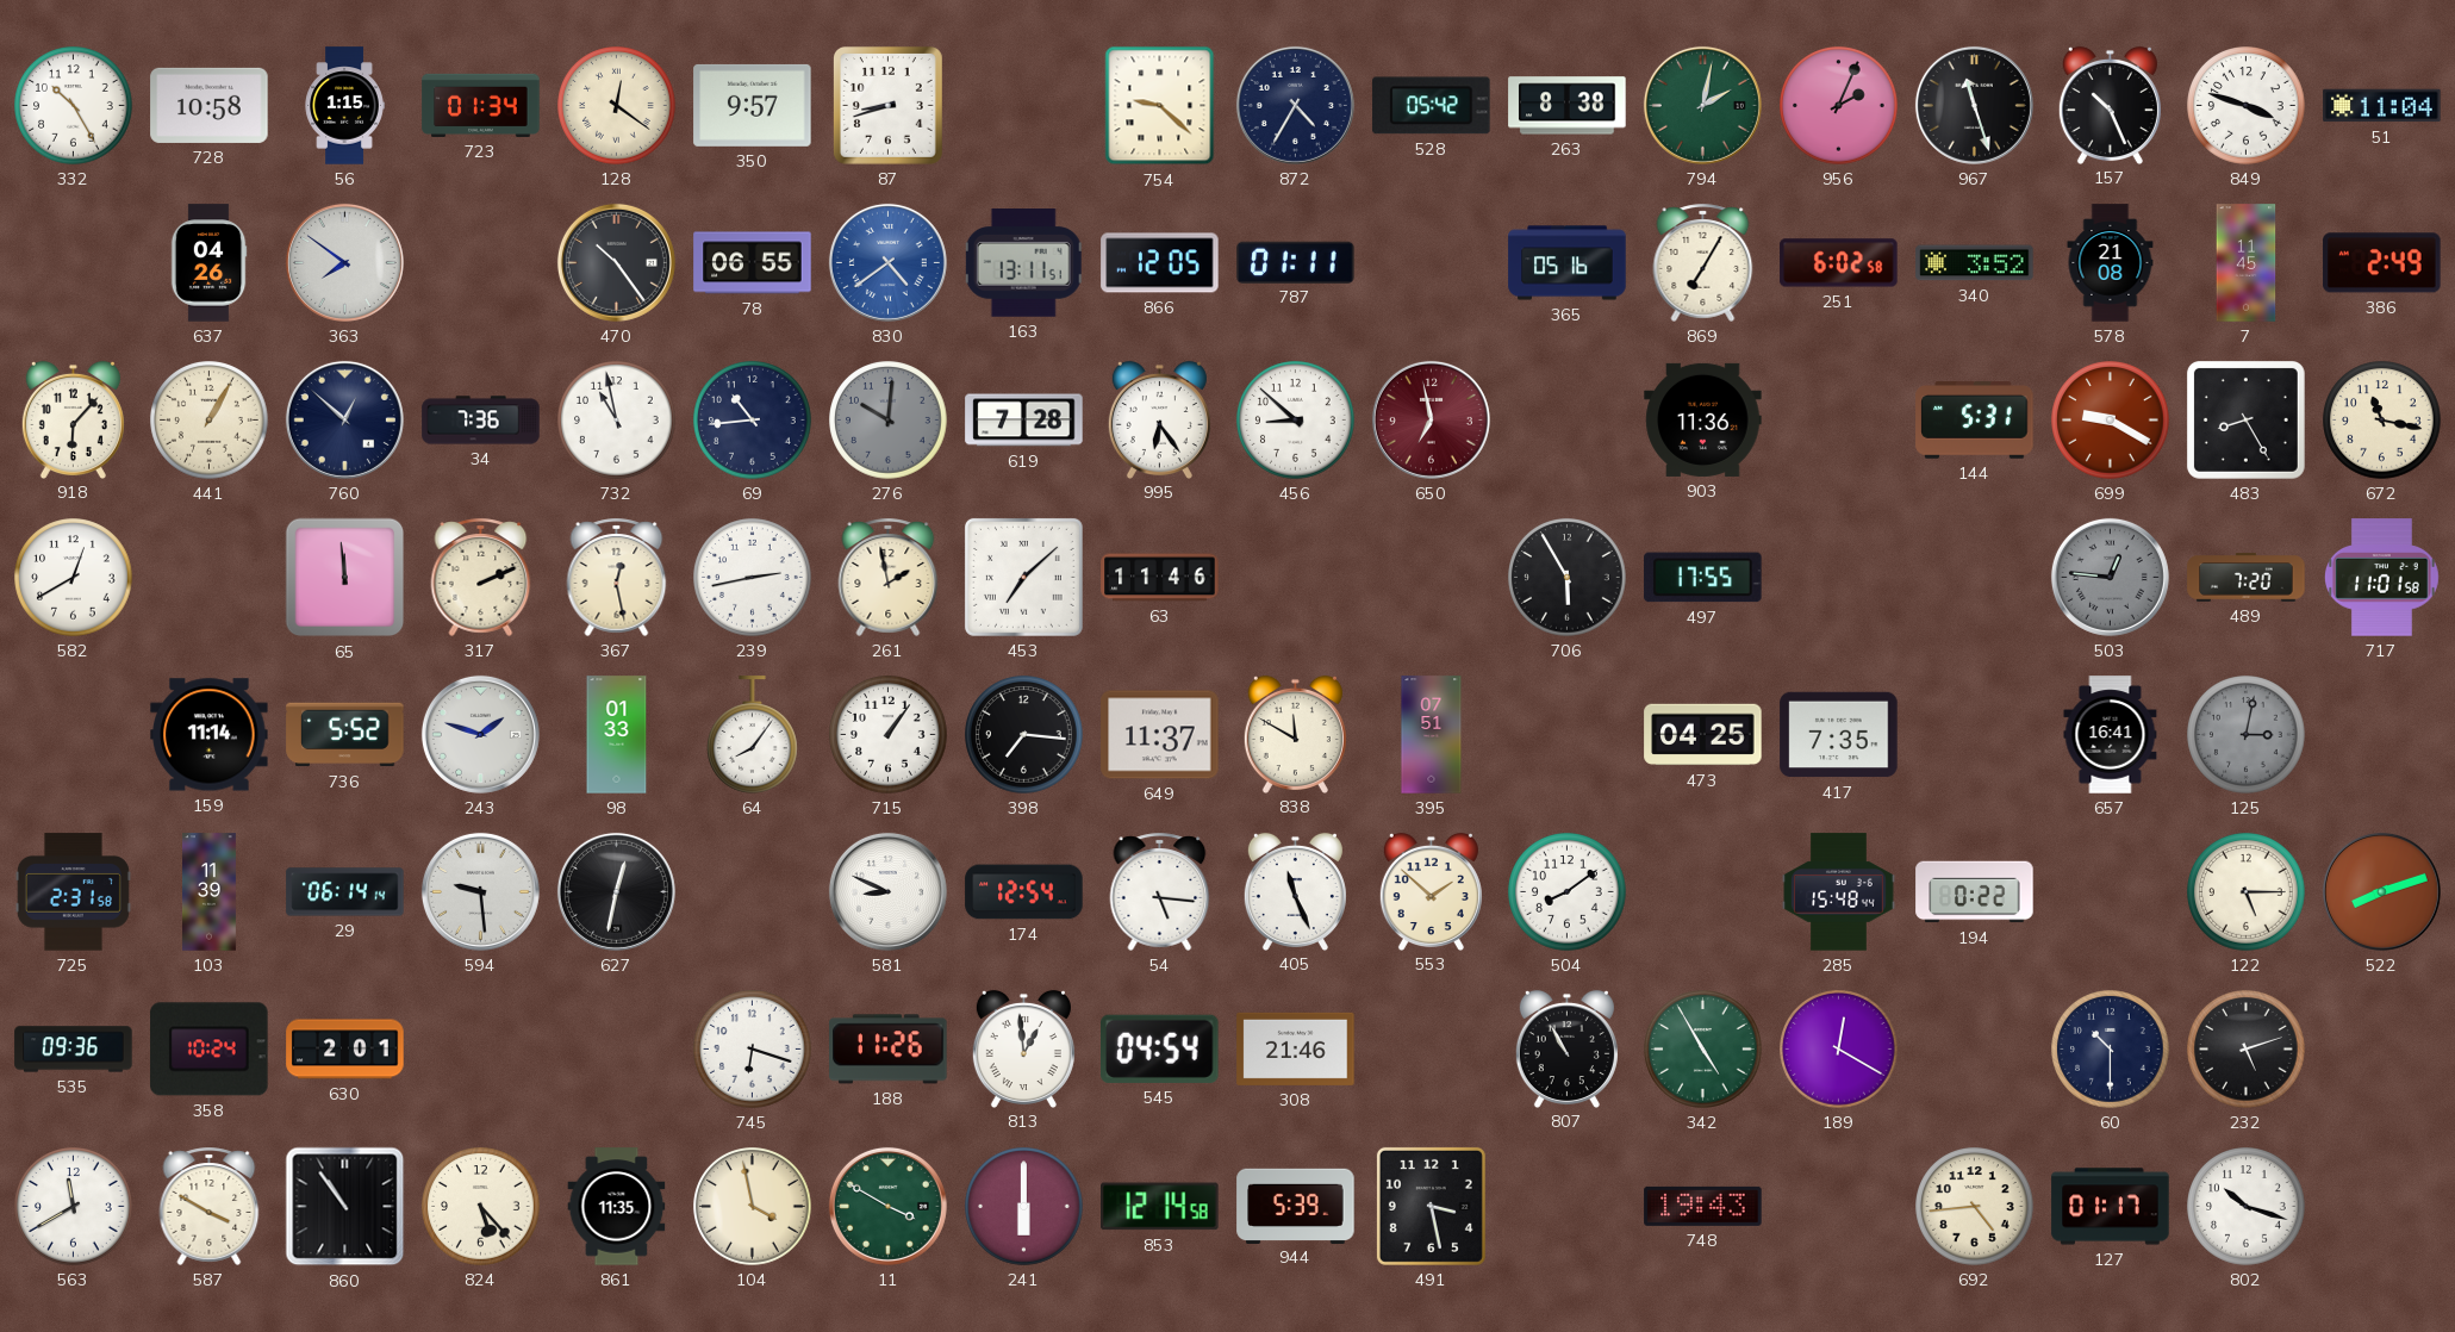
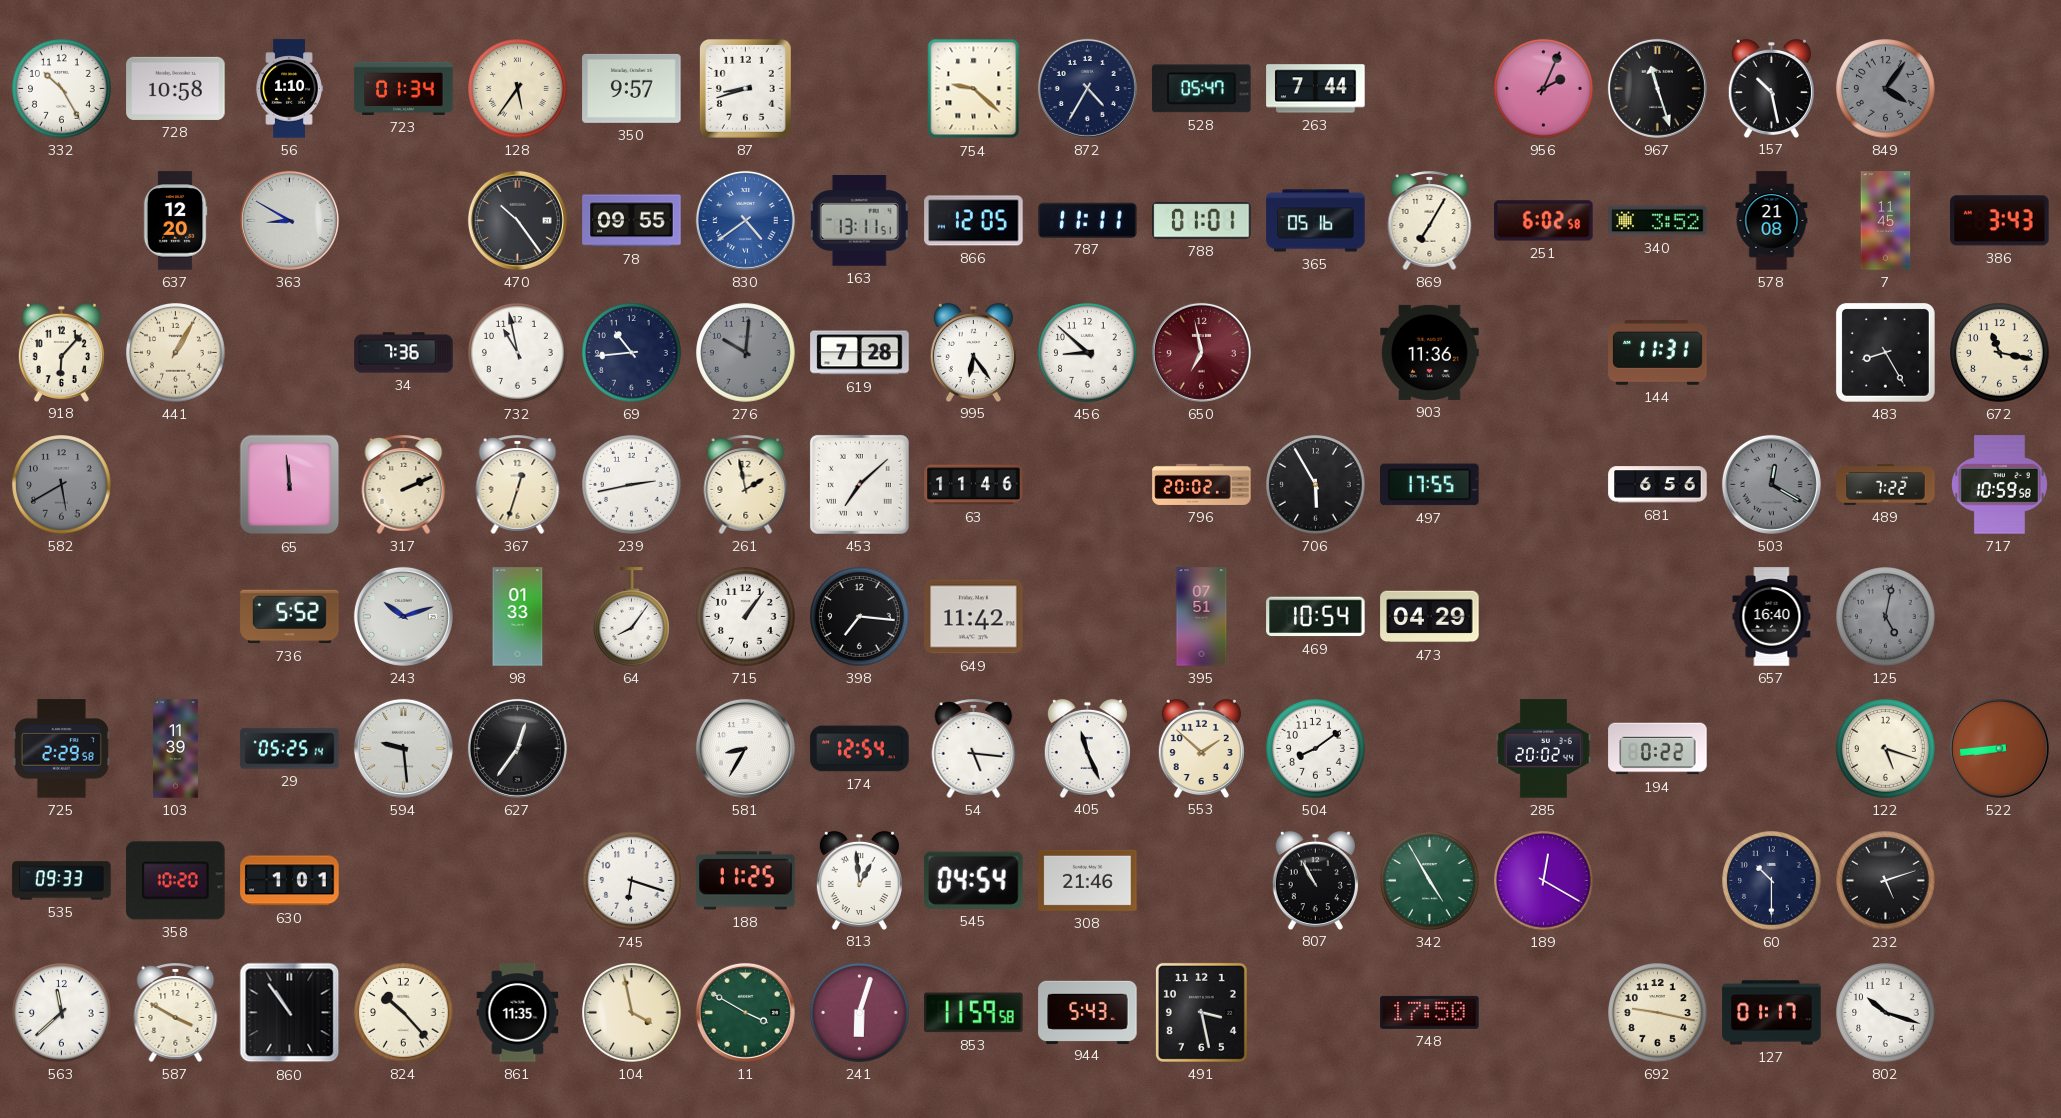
56: 1:15 -> 1:10 (289, 89)
128: 12:21 -> 5:36 (518, 89)
528: 05:42 -> 05:47 (1202, 89)
263: 8:38 -> 7:44 (1316, 89)
794: 2:02 -> none (1702, 105)
157: 10:26 -> 10:28 (1771, 88)
849: 3:48 -> 4:06 (1886, 89)
849 dial: white -> grey (1886, 89)
51: 11:04 -> none (2382, 106)
637: 04:26 -> 12:20 (175, 221)
363: 7:51 -> 8:50 (289, 220)
78: 06:55 -> 09:55 (632, 221)
787: 01:11 -> 11:11 (1088, 220)
788: none -> 01:01 (1202, 221)
386: 2:49 -> 3:43 (2000, 221)
760: 12:52 -> none (344, 419)
144: 5:31 -> 11:31 (1658, 353)
699: 9:20 -> none (2111, 421)
582: 12:40 -> 5:40 (62, 485)
582 dial: white -> grey (62, 485)
367: 12:28 -> 12:33 (518, 484)
796: none -> 20:02 (1202, 484)
681: none -> 6:56 (1658, 485)
503: 12:46 -> 12:20 (1771, 484)
489: 7:20 -> 7:22 (1886, 485)
717: 11:01 -> 10:59 (1999, 485)
159: 11:14 -> none (210, 735)
243: 1:48 -> 10:12 (403, 616)
649: 11:37 -> 11:42 (974, 617)
838: 11:50 -> none (1295, 734)
469: none -> 10:54 (1316, 617)
473: 04:25 -> 04:29 (1430, 617)
417: 7:35 -> none (1839, 735)
657: 16:41 -> 16:40 (1772, 617)
125: 3:02 -> 5:02 (1886, 617)
725: 2:31 -> 2:29 (61, 749)
29: 06:14 -> 05:25 (290, 749)
627: 12:32 -> 12:36 (517, 748)
581: 8:49 -> 8:35 (745, 748)
285: 15:48 -> 20:02 (1544, 749)
122: 5:15 -> 5:18 (1886, 749)
522: 8:12 -> 8:44 (1999, 748)
535: 09:36 -> 09:33 (62, 881)
358: 10:24 -> 10:20 (176, 881)
630: 2:01 -> 1:01 (290, 881)
188: 11:26 -> 11:25 (746, 881)
563: 11:40 -> 11:38 (62, 1013)
824: 5:23 -> 10:23 (404, 1013)
241: 6:00 -> 6:03 (860, 1013)
853: 12:14 -> 11:59 (974, 1013)
944: 5:39 -> 5:43 (1088, 1012)
748: 19:43 -> 17:50 (1430, 1012)
692: 4:44 -> 9:17 (1658, 1013)
